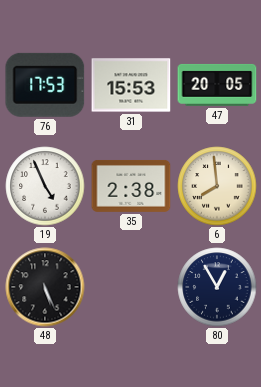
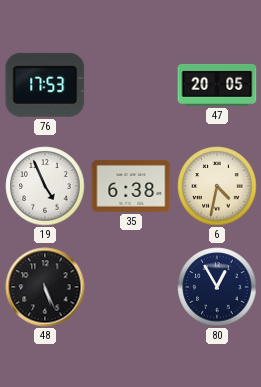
31: 15:53 -> none (131, 85)
35: 2:38 -> 6:38 (131, 186)
6: 7:59 -> 4:32 (217, 186)
